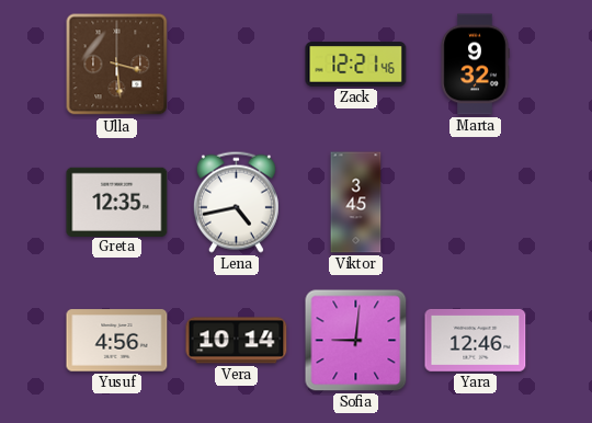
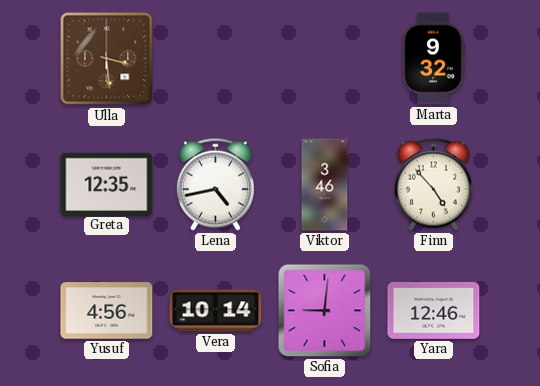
Zack: 12:21 -> none (356, 65)
Viktor: 3:45 -> 3:46 (325, 185)
Finn: none -> 4:53 (433, 184)
